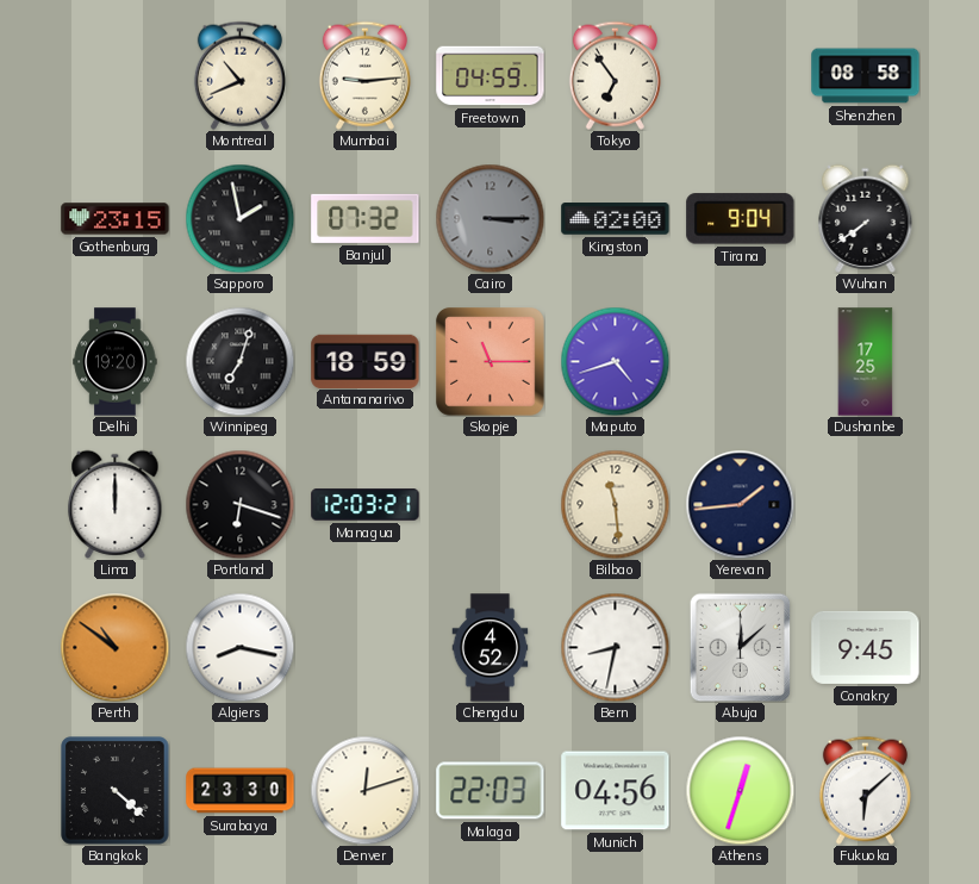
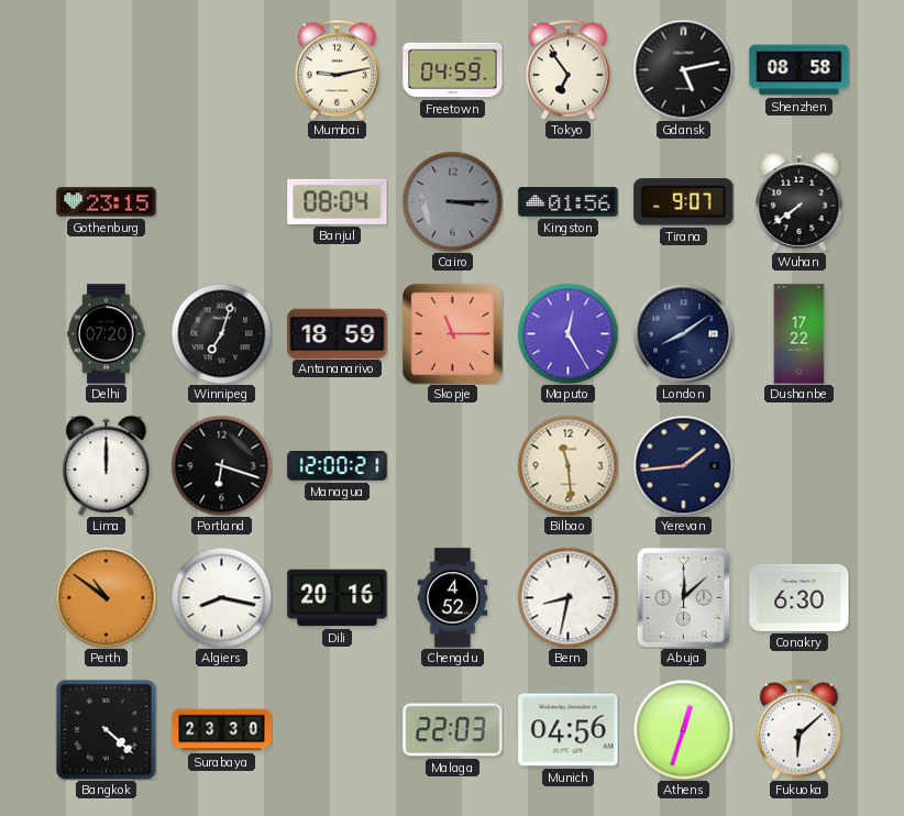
Montreal: 10:41 -> none (239, 75)
Mumbai: 9:14 -> 9:13 (337, 69)
Gdansk: none -> 5:13 (683, 69)
Sapporo: 1:58 -> none (239, 218)
Banjul: 07:32 -> 08:04 (338, 201)
Kingston: 02:00 -> 01:56 (569, 202)
Tirana: 9:04 -> 9:07 (684, 202)
Delhi: 19:20 -> 07:20 (107, 334)
Maputo: 4:42 -> 12:25 (567, 333)
London: none -> 8:09 (683, 333)
Dushanbe: 17:25 -> 17:22 (800, 334)
Managua: 12:03 -> 12:00 (338, 466)
Dili: none -> 20:16 (338, 598)
Conakry: 9:45 -> 6:30 (800, 597)
Denver: 12:12 -> none (364, 790)
